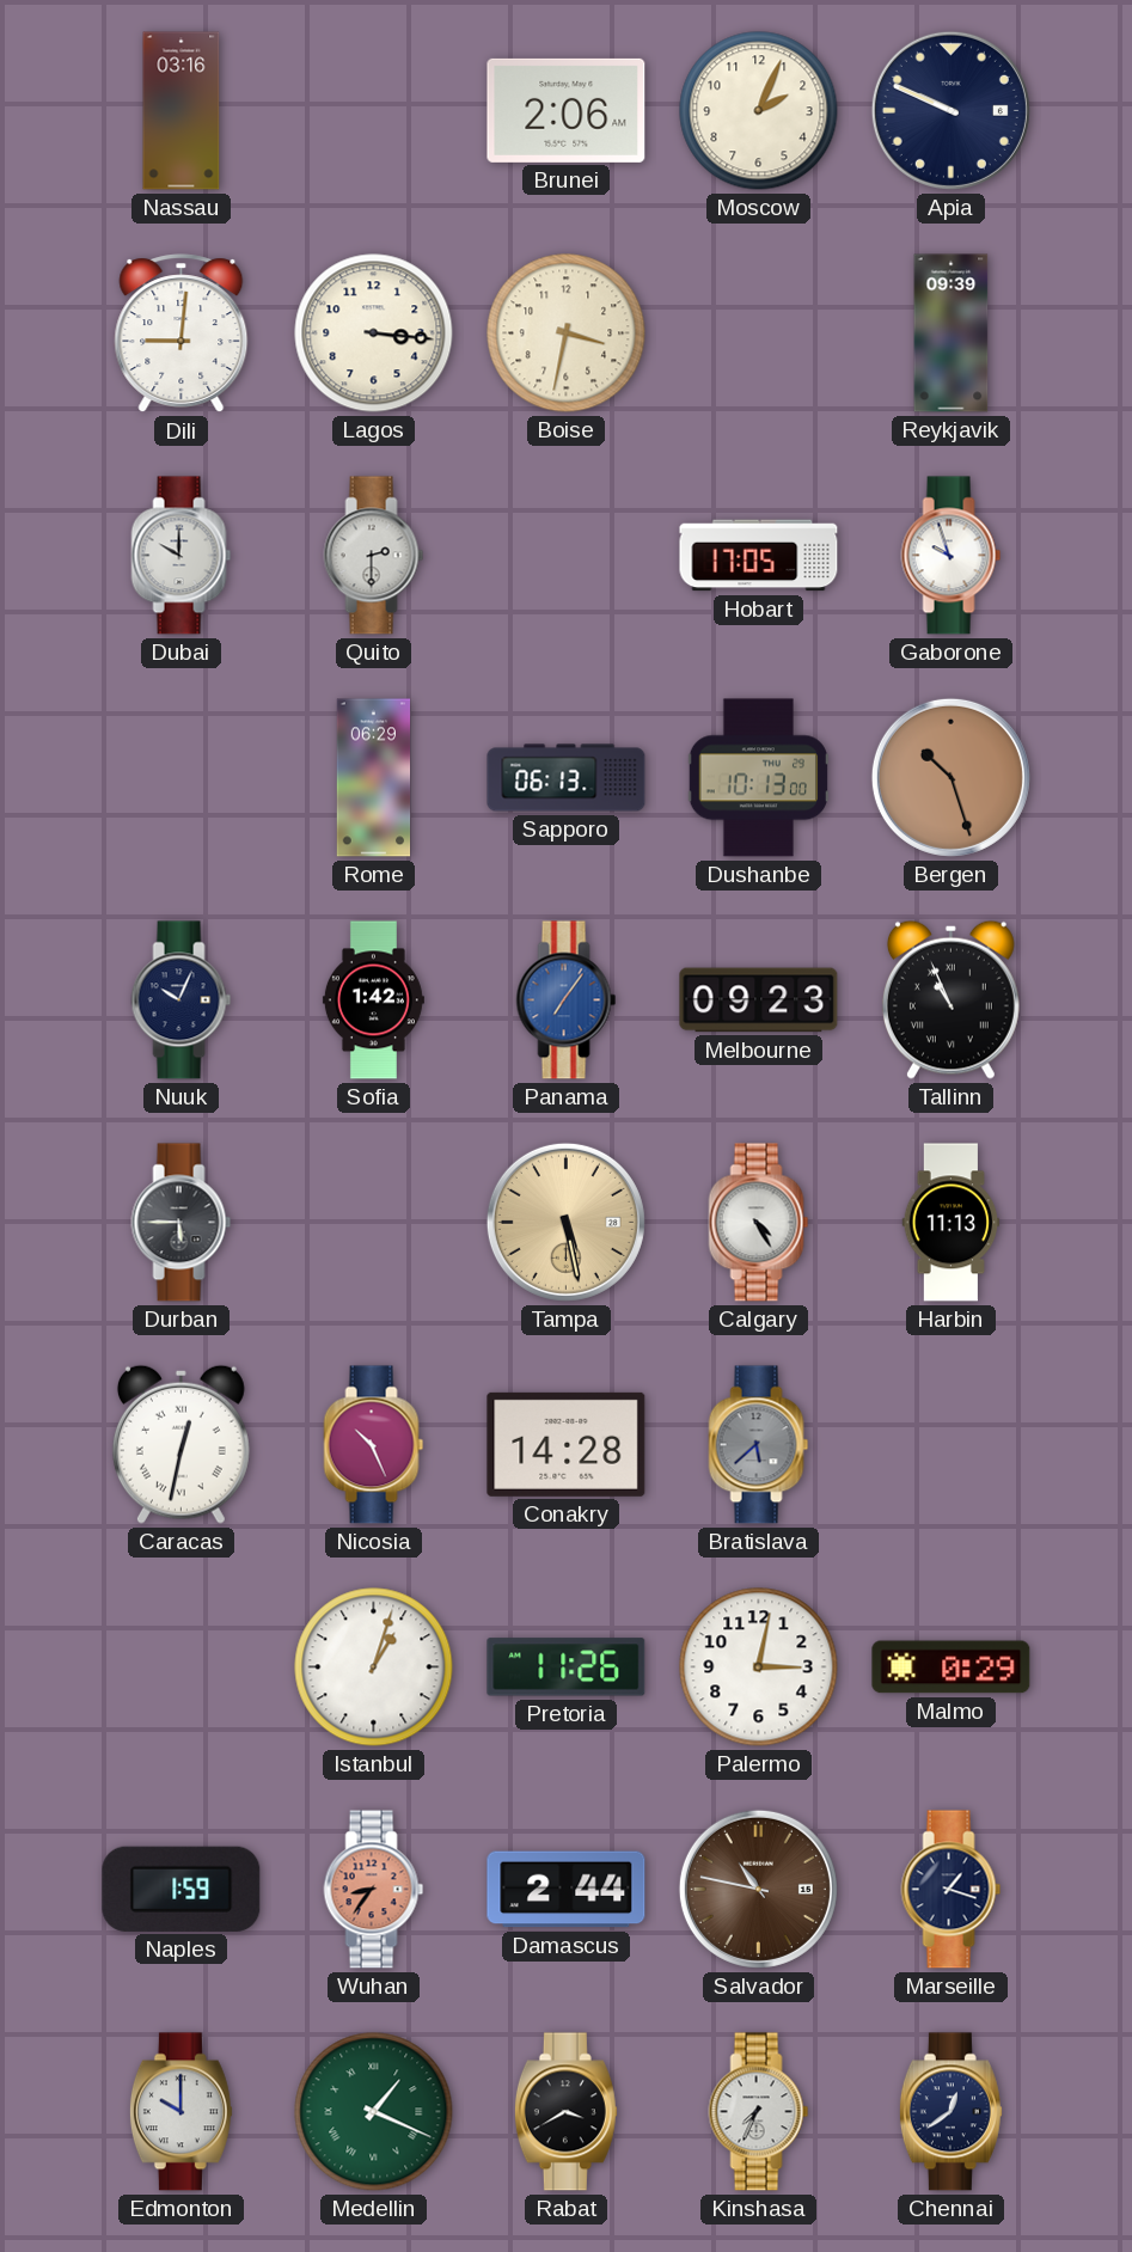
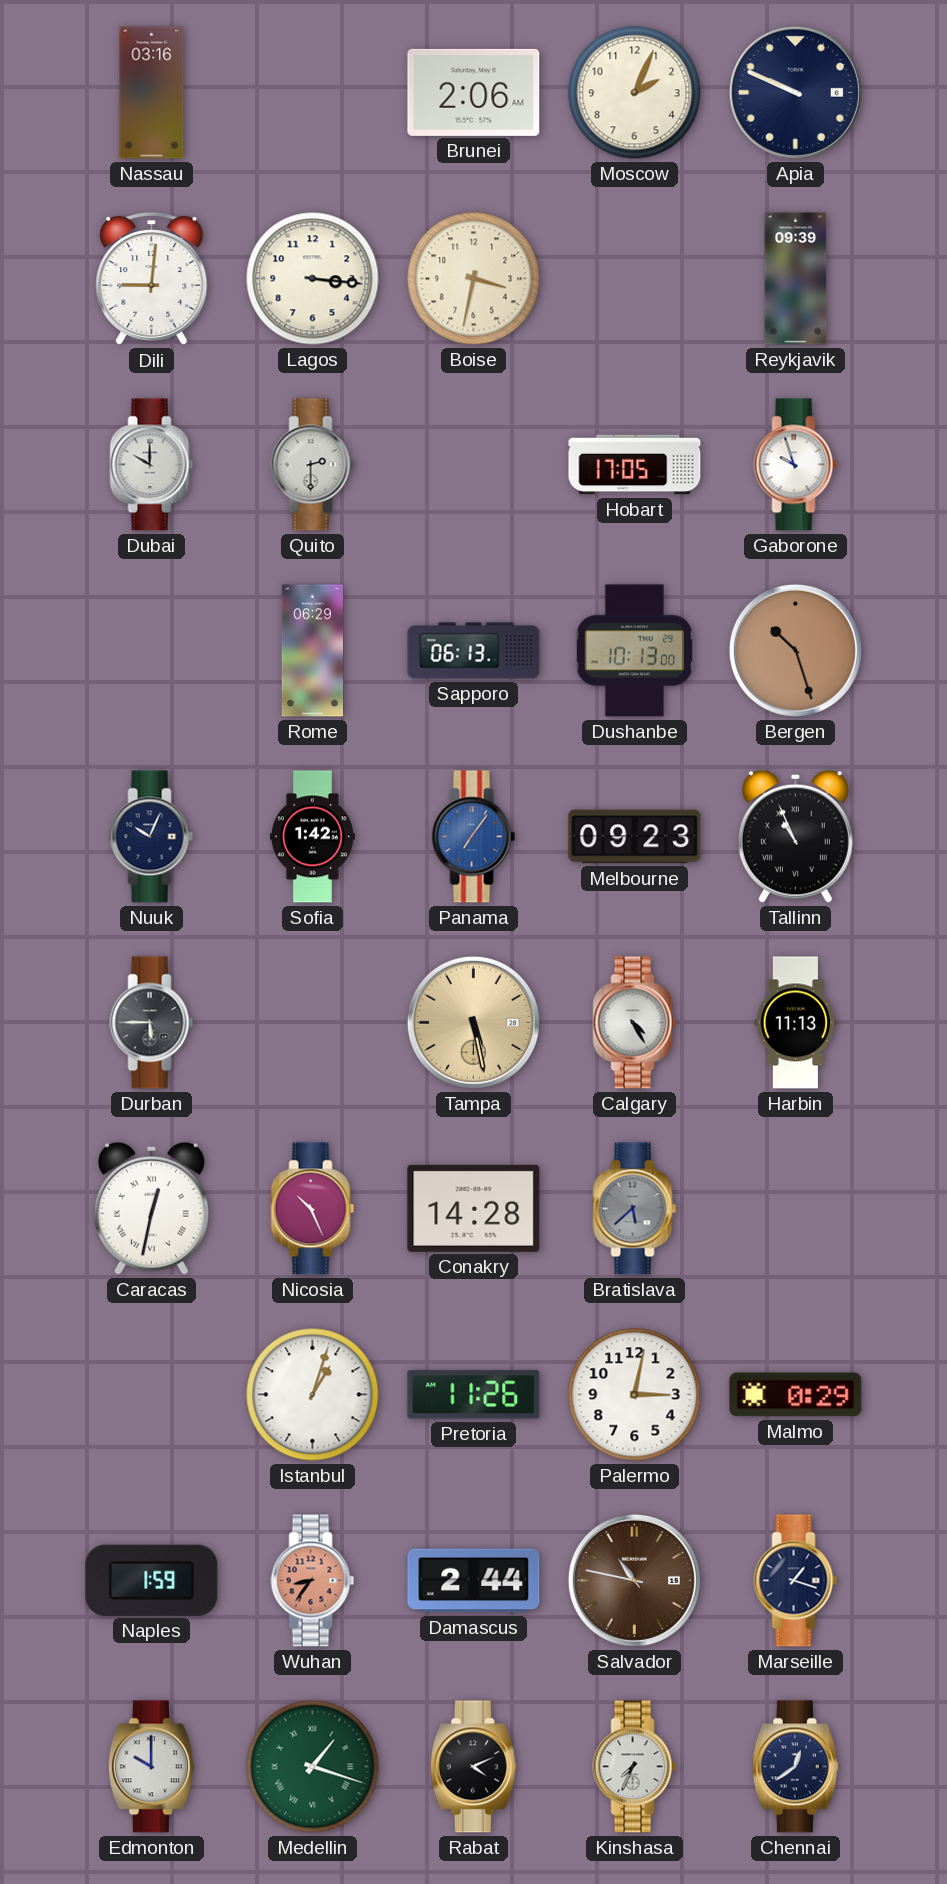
Medellin: 1:19 -> 1:18 (313, 1767)
Rabat: 3:40 -> 4:11 (473, 1767)
